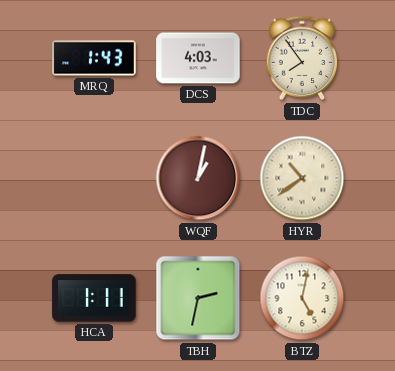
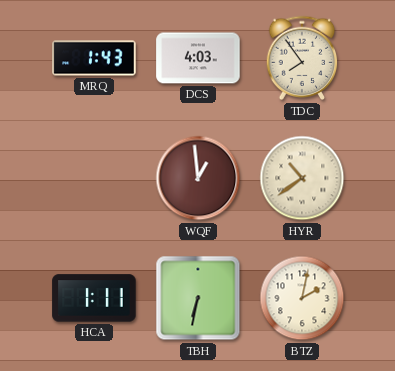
WQF: 1:02 -> 12:59 (198, 178)
TBH: 2:32 -> 6:32 (198, 298)
BTZ: 5:02 -> 2:02 (302, 298)
